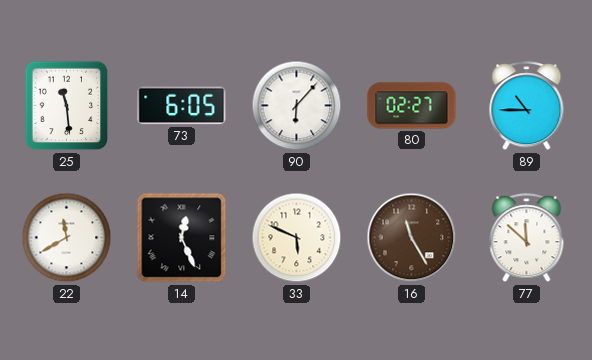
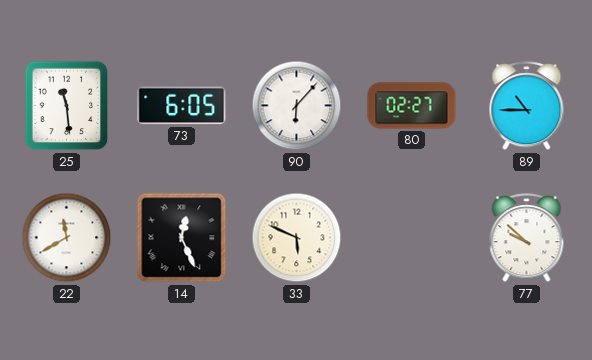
16: 11:25 -> none (412, 238)
77: 11:52 -> 9:52 (527, 238)
